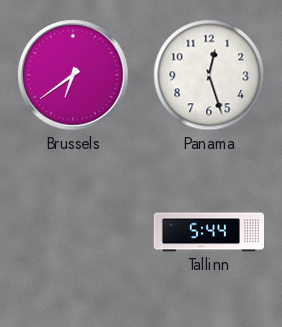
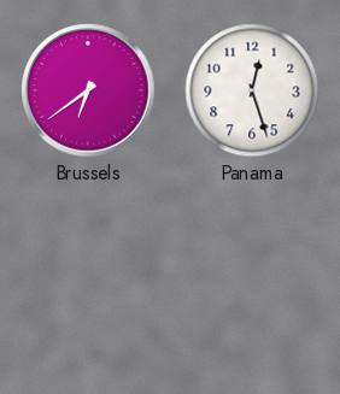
Tallinn: 5:44 -> none (208, 232)
